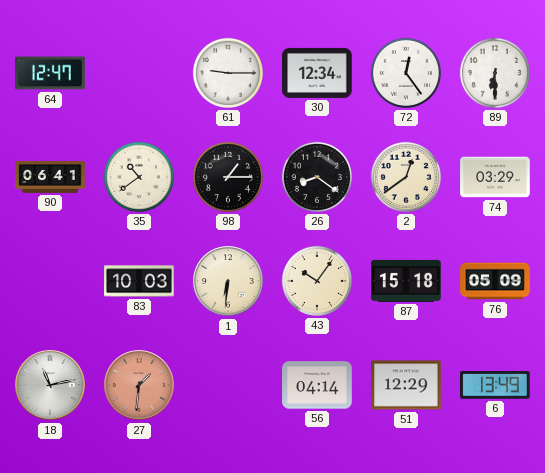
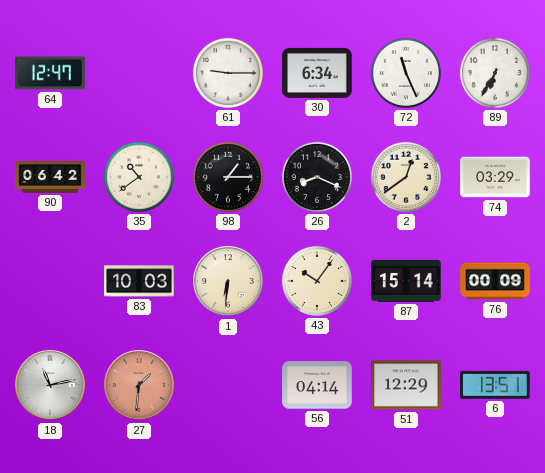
30: 12:34 -> 6:34 (317, 73)
72: 12:24 -> 11:26 (406, 73)
89: 6:30 -> 6:35 (495, 73)
90: 06:41 -> 06:42 (50, 177)
26: 8:21 -> 8:19 (317, 177)
87: 15:18 -> 15:14 (406, 281)
76: 05:09 -> 00:09 (495, 281)
6: 13:49 -> 13:51 (496, 386)
